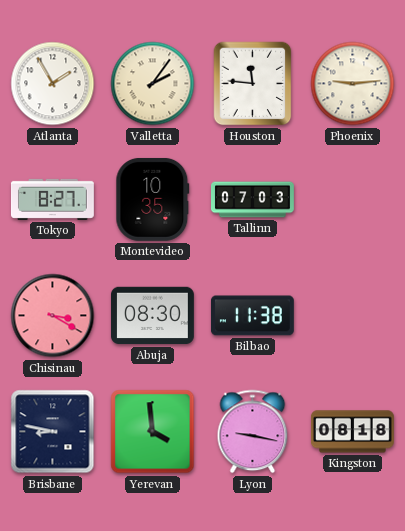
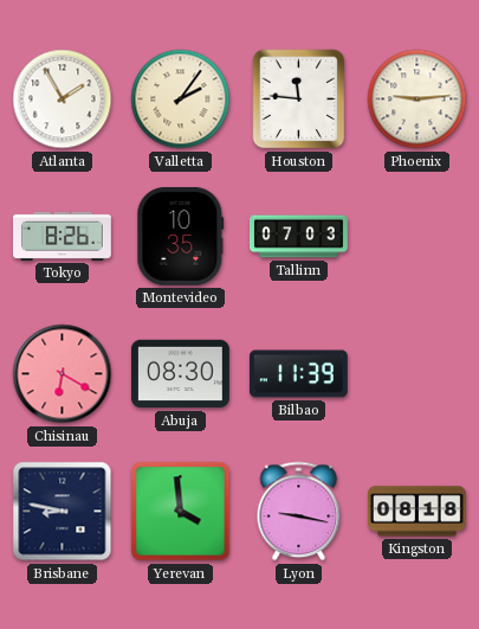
Tokyo: 8:27 -> 8:26 (62, 236)
Chisinau: 3:20 -> 6:20 (63, 374)
Bilbao: 11:38 -> 11:39 (298, 374)
